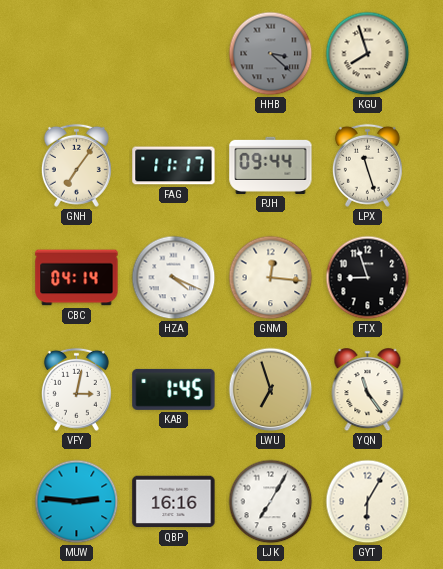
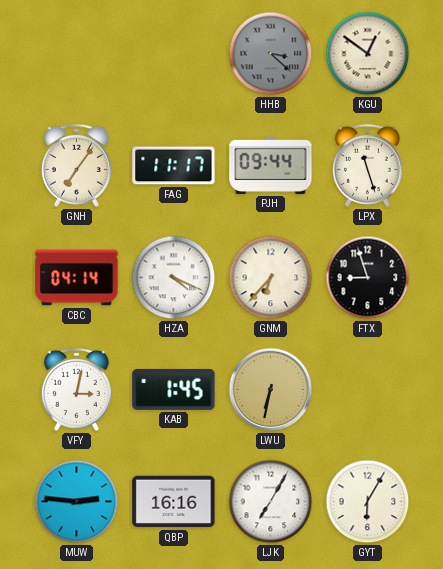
KGU: 7:57 -> 12:51 (368, 54)
GNM: 12:16 -> 6:37 (271, 278)
LWU: 6:57 -> 6:32 (271, 390)
YQN: 11:24 -> none (368, 390)
